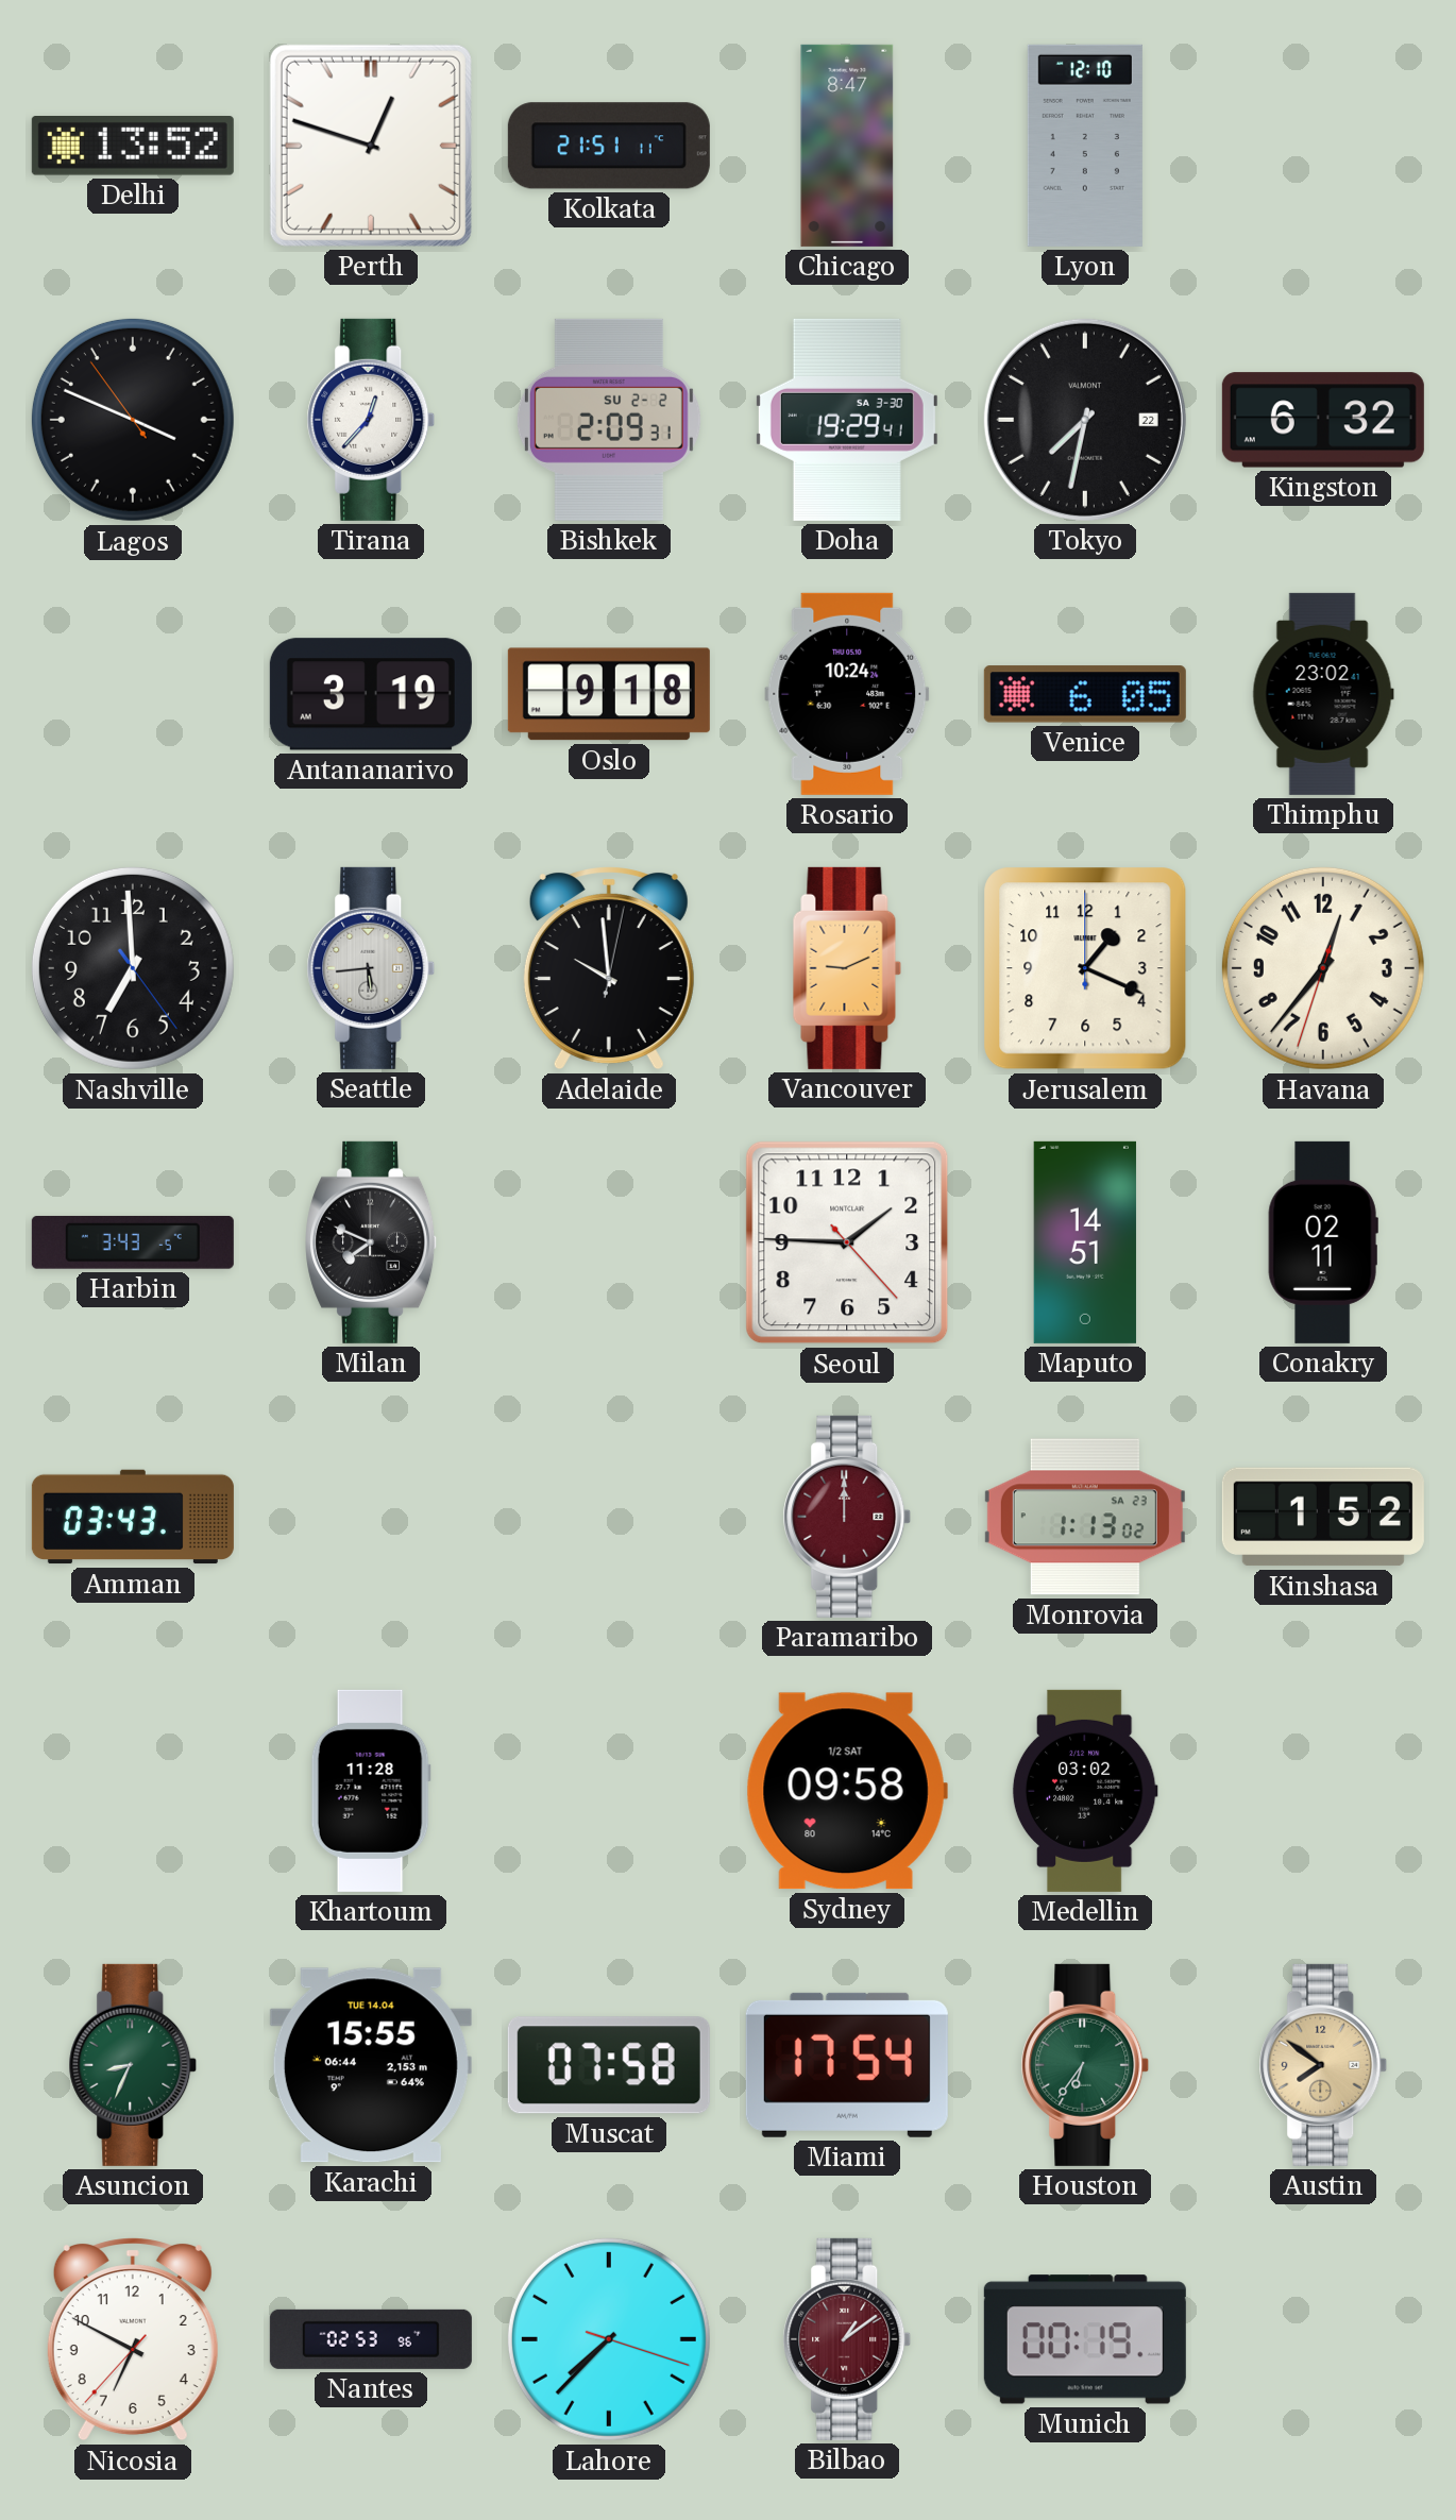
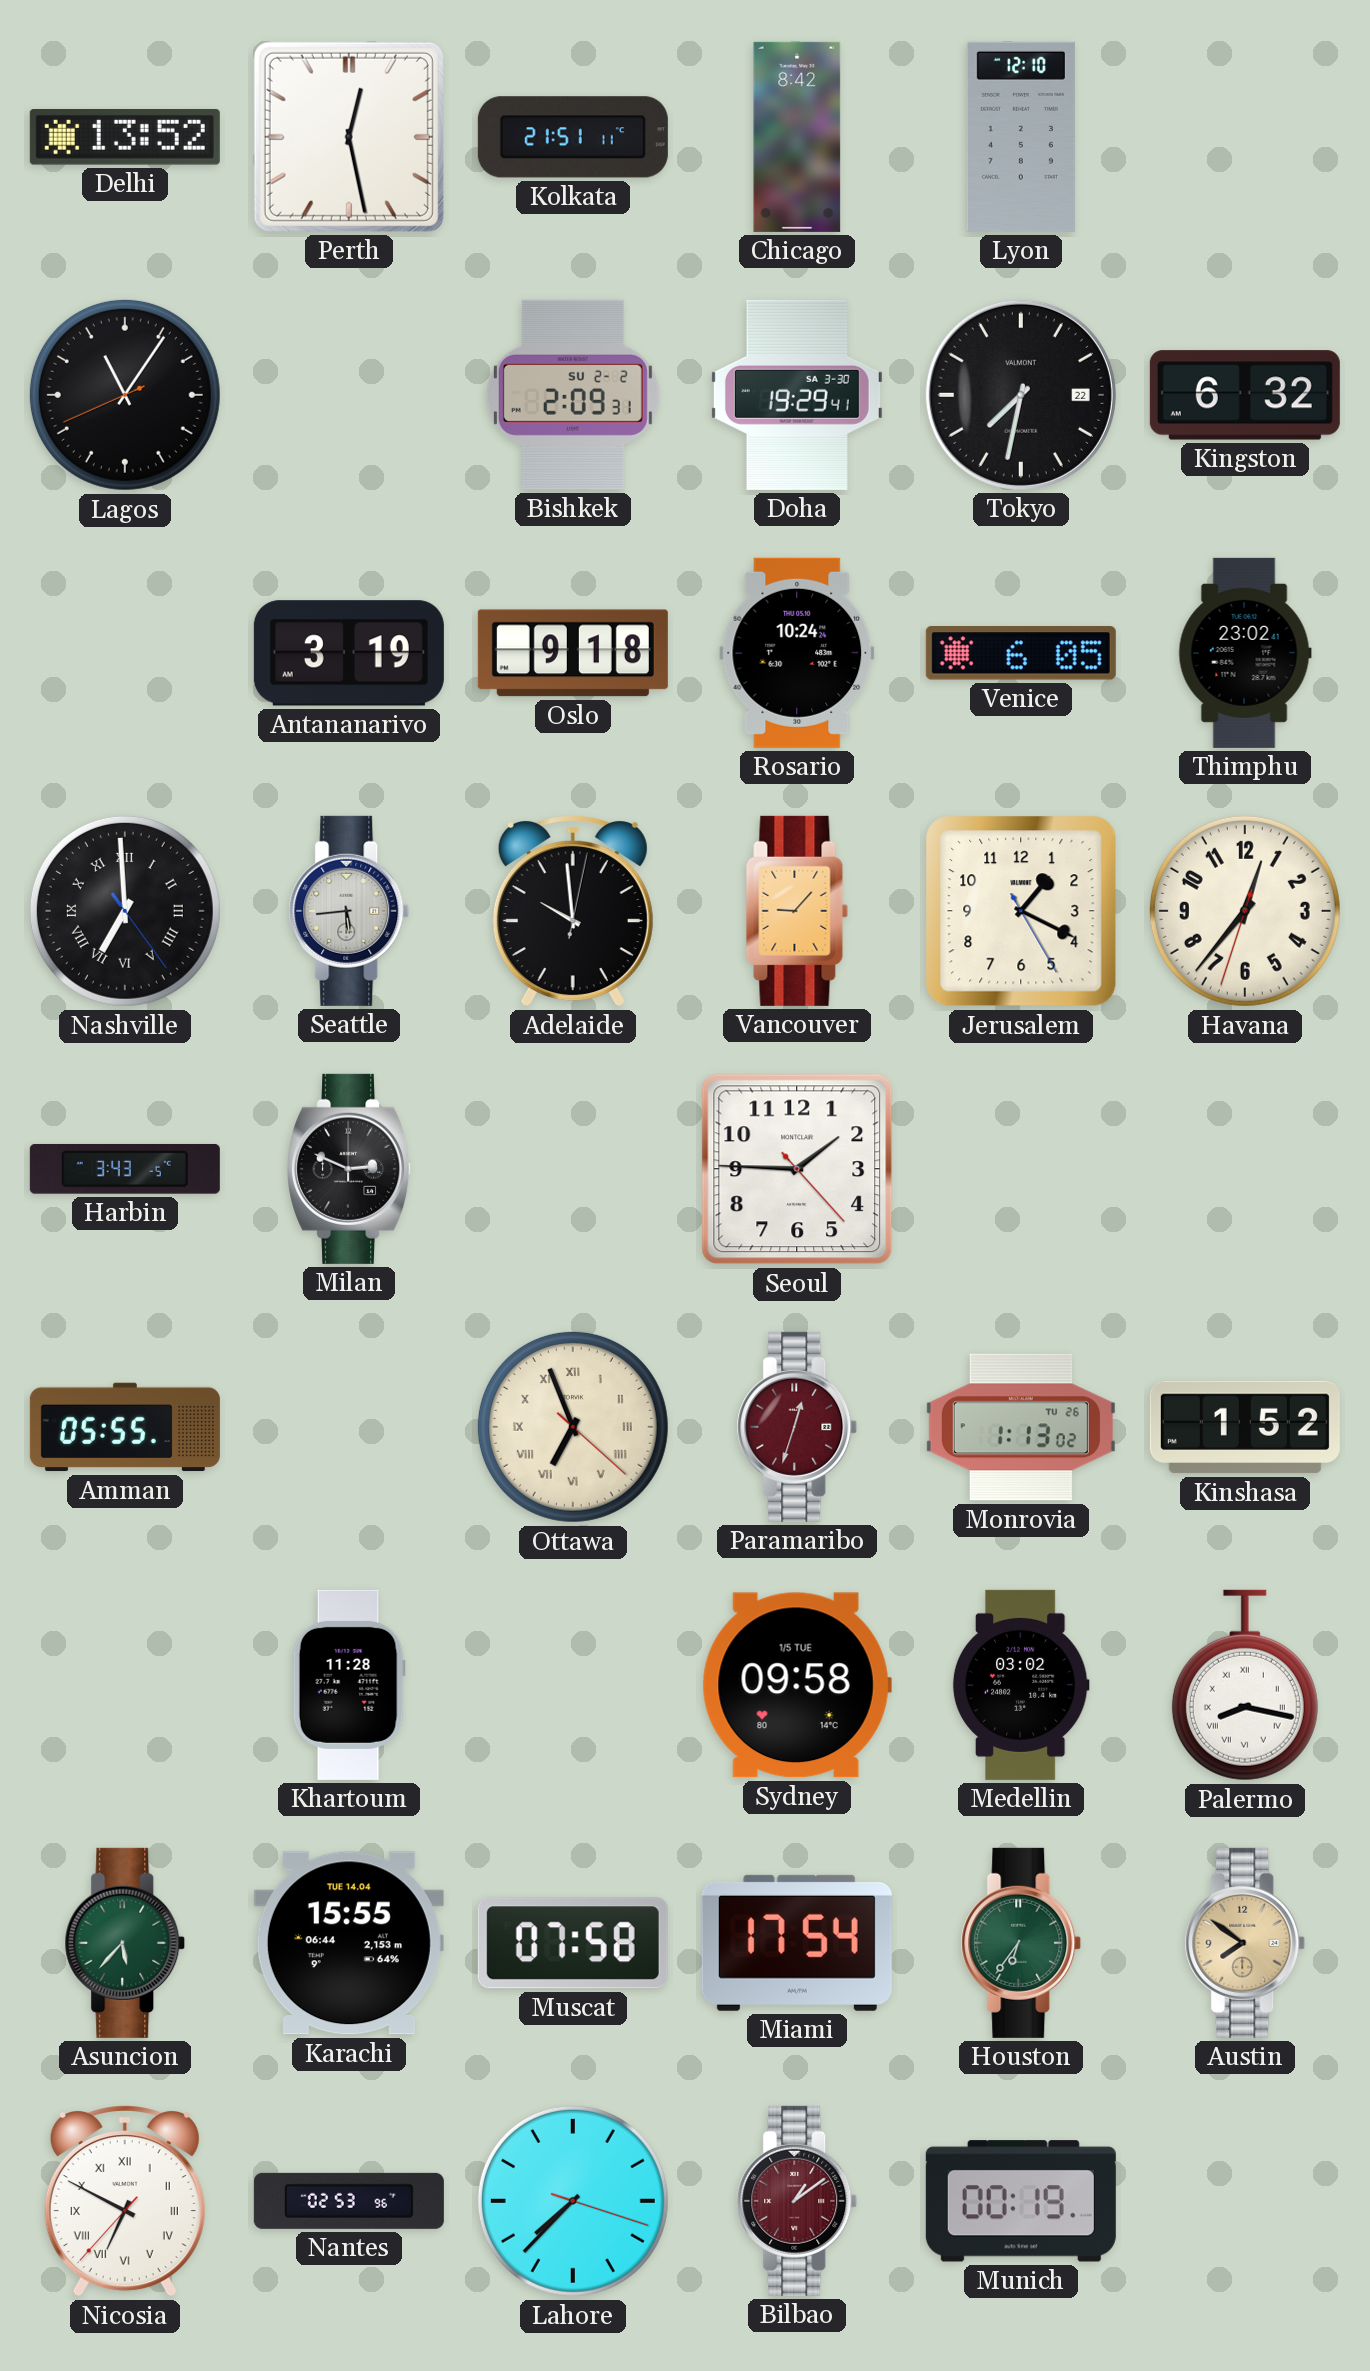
Perth: 12:48 -> 12:28 (349, 137)
Chicago: 8:47 -> 8:42 (797, 137)
Lagos: 3:48 -> 11:05 (125, 395)
Tirana: 12:37 -> none (371, 420)
Nashville numerals: Arabic -> Roman (125, 911)
Vancouver: 9:11 -> 9:07 (797, 911)
Jerusalem: 1:19:00 -> 1:19:25 (1021, 911)
Milan: 7:49 -> 2:49 (350, 1169)
Maputo: 14:51 -> none (1084, 1242)
Conakry: 02:11 -> none (1323, 1242)
Amman: 03:43 -> 05:55 (125, 1427)
Ottawa: none -> 6:56 (573, 1427)
Paramaribo: 12:00 -> 12:33 (797, 1427)
Monrovia date: SA 23 -> TU 26 (1021, 1427)
Sydney date: 1/2 SAT -> 1/5 TUE (797, 1685)
Palermo: none -> 8:17 (1245, 1685)
Asuncion: 8:34 -> 5:37 (125, 1943)
Nicosia numerals: Arabic -> Roman (125, 2201)
